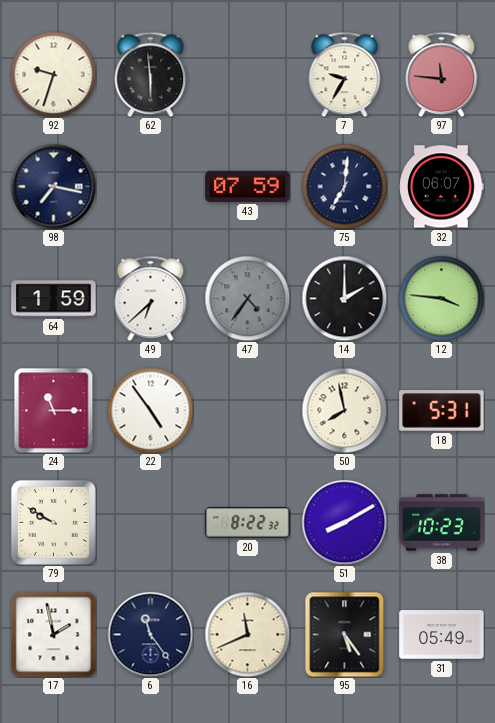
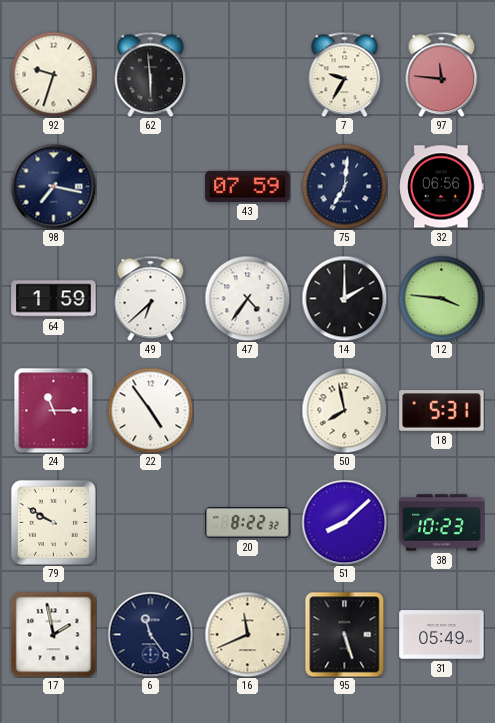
32: 06:07 -> 06:56 (442, 187)
47 dial: grey -> white (247, 298)
51: 8:10 -> 8:08 (344, 522)
95: 5:24 -> 5:27 (345, 634)
